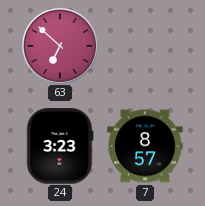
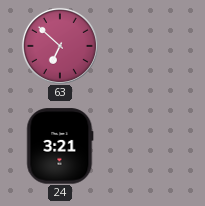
24: 3:23 -> 3:21 (60, 146)
7: 8:57 -> none (145, 146)
